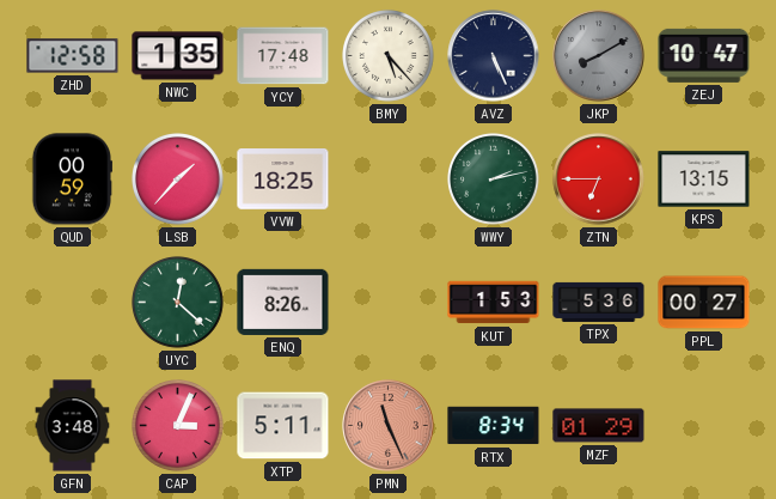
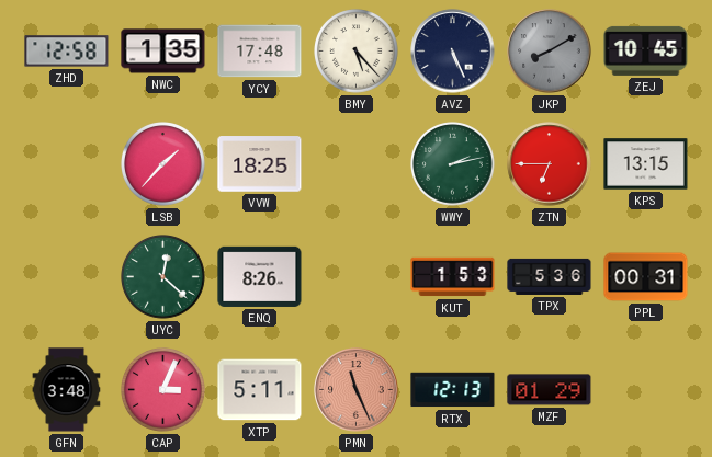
ZEJ: 10:47 -> 10:45 (646, 50)
QUD: 00:59 -> none (71, 179)
PPL: 00:27 -> 00:31 (646, 277)
RTX: 8:34 -> 12:13 (453, 390)
